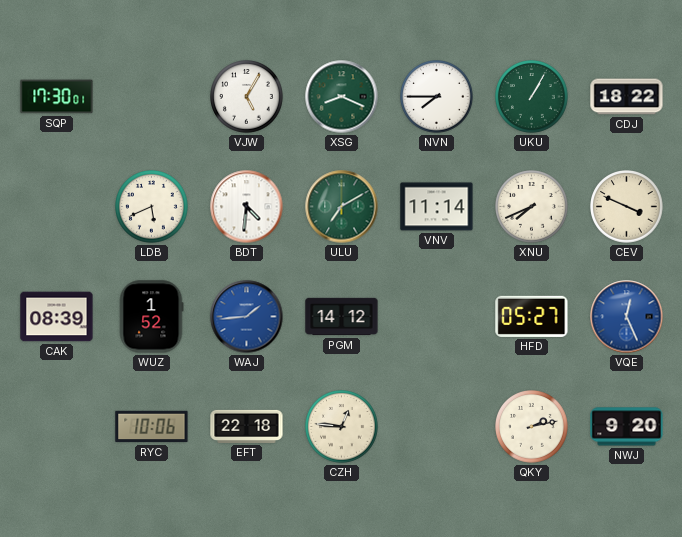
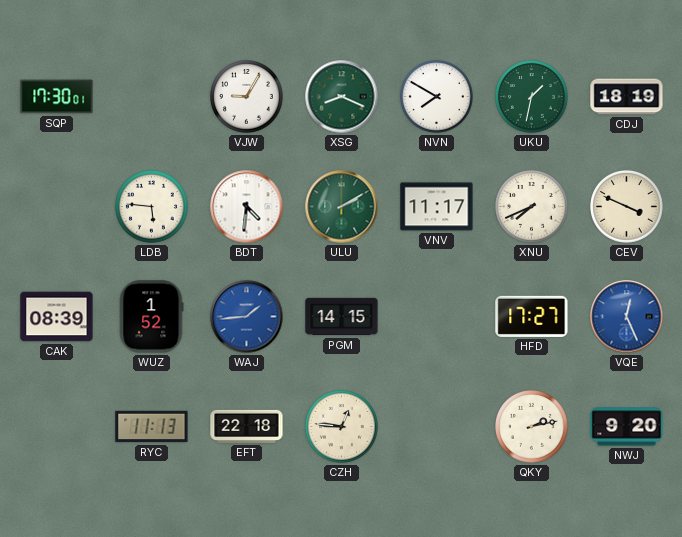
VJW: 5:05 -> 9:05 (247, 97)
NVN: 7:45 -> 7:50 (437, 97)
UKU: 1:05 -> 1:32 (532, 97)
CDJ: 18:22 -> 18:19 (627, 97)
LDB: 5:41 -> 5:46 (152, 207)
ULU: 7:10 -> 2:10 (342, 207)
VNV: 11:14 -> 11:17 (437, 207)
PGM: 14:12 -> 14:15 (342, 317)
HFD: 05:27 -> 17:27 (532, 316)
RYC: 10:06 -> 11:13 (152, 427)
